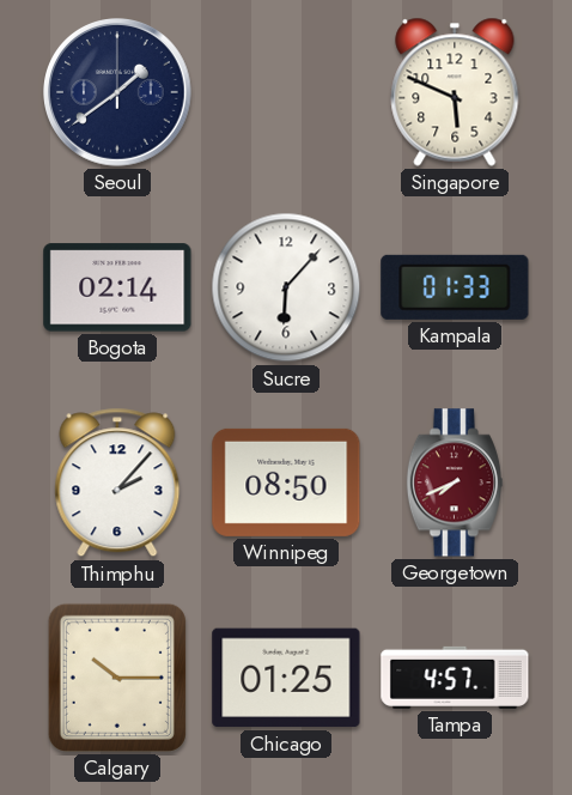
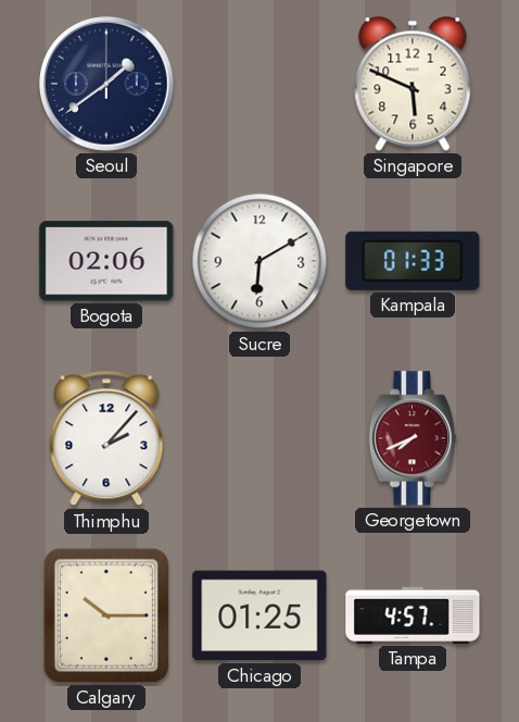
Bogota: 02:14 -> 02:06 (106, 261)
Sucre: 6:07 -> 6:10 (259, 261)
Winnipeg: 08:50 -> none (286, 483)
